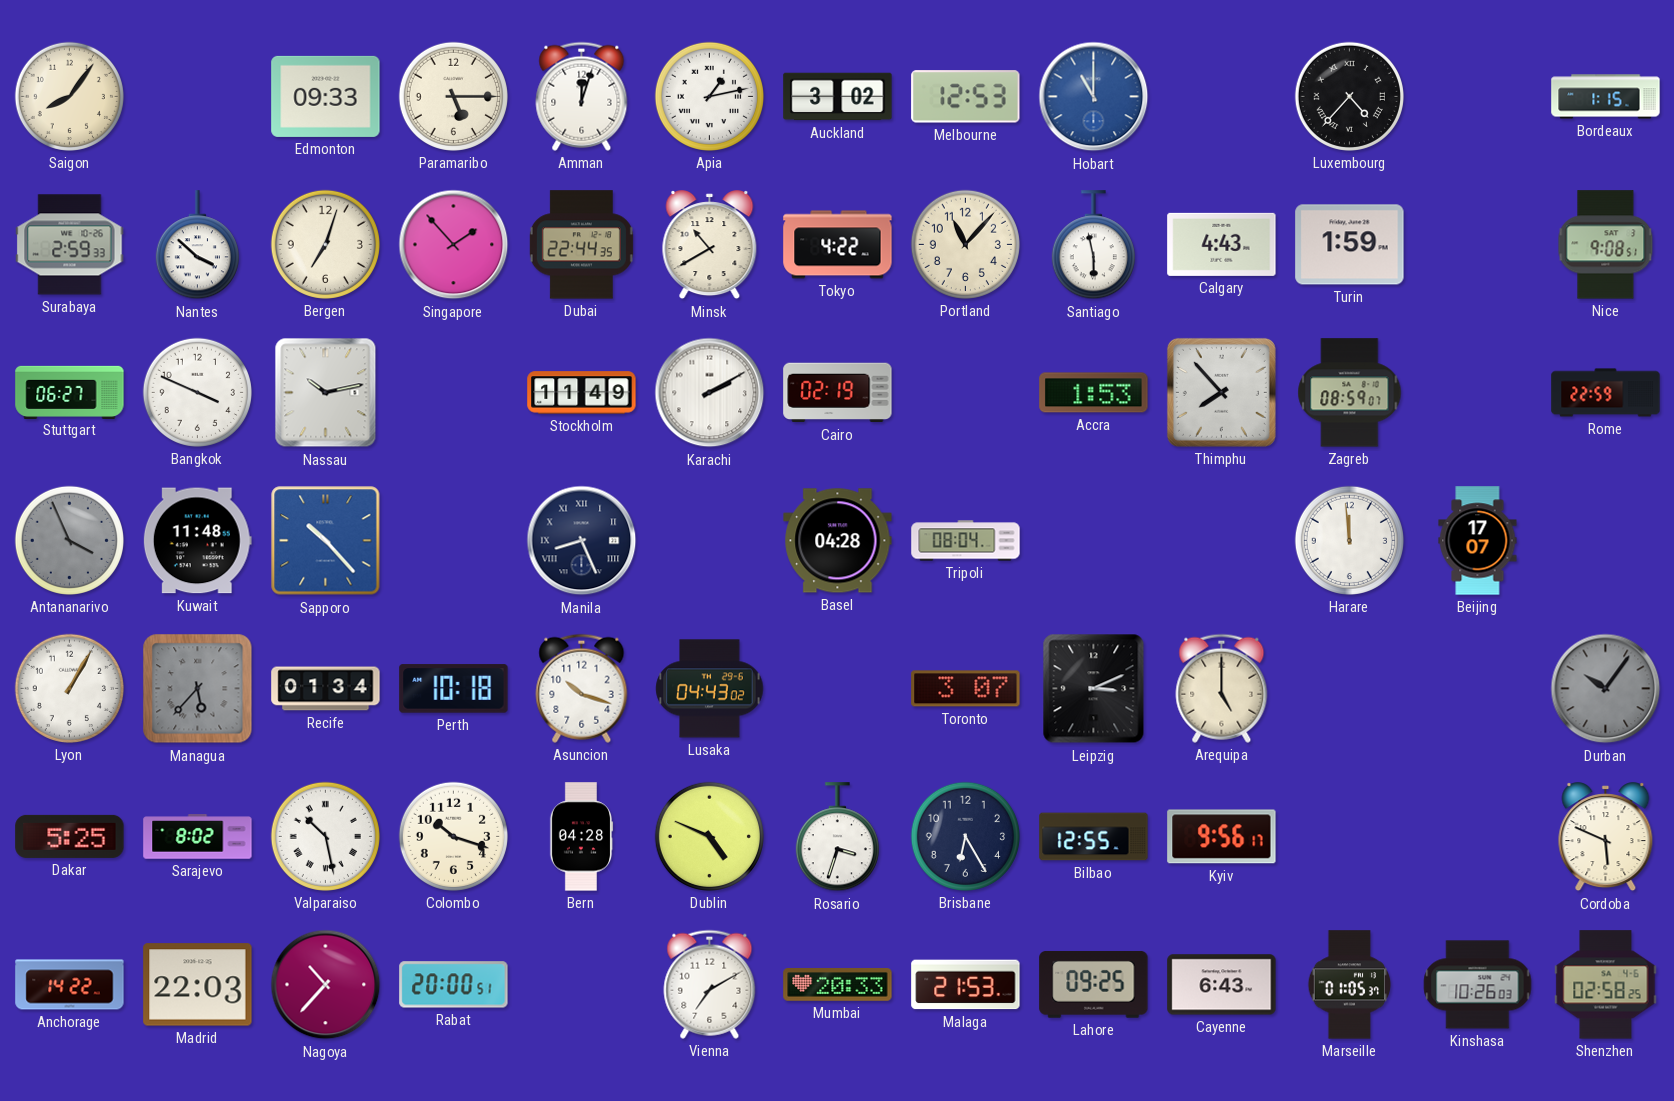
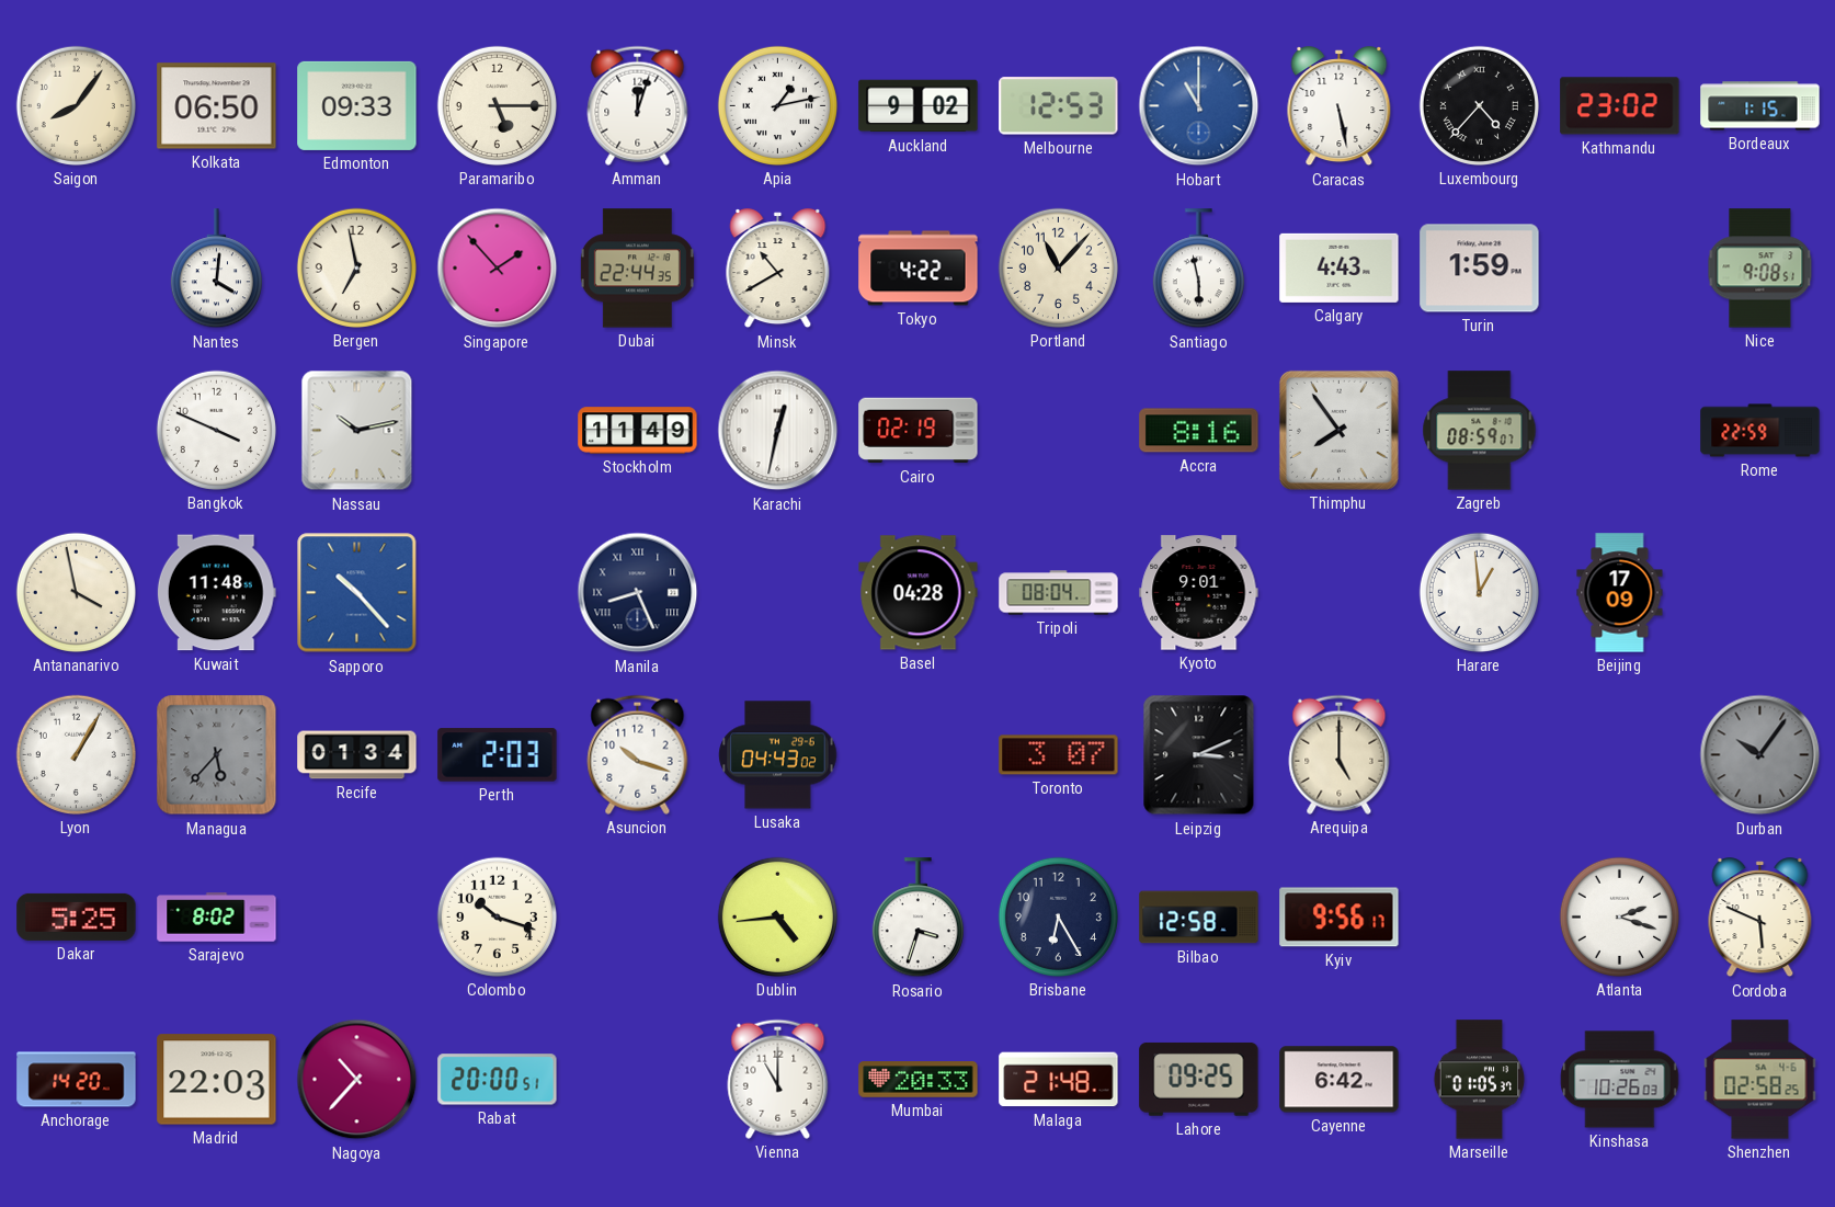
Kolkata: none -> 06:50 (217, 106)
Auckland: 3:02 -> 9:02 (919, 106)
Caracas: none -> 5:28 (1340, 106)
Kathmandu: none -> 23:02 (1620, 106)
Surabaya: 2:59 -> none (70, 245)
Nantes: 3:52 -> 4:01 (216, 269)
Bergen: 7:03 -> 6:58 (356, 267)
Stuttgart: 06:27 -> none (70, 392)
Karachi: 2:10 -> 12:32 (778, 431)
Accra: 1:53 -> 8:16 (1199, 431)
Thimphu: 7:53 -> 7:54 (1338, 430)
Antananarivo: 3:56 -> 3:58 (76, 592)
Antananarivo dial: grey -> cream (76, 592)
Kyoto: none -> 9:01 (1199, 593)
Harare: 11:59 -> 12:59 (1479, 592)
Beijing: 17:07 -> 17:09 (1620, 593)
Perth: 10:18 -> 2:03 (498, 755)
Valparaiso: 10:28 -> none (325, 836)
Bern: 04:28 -> none (581, 837)
Dublin: 4:49 -> 4:44 (777, 916)
Bilbao: 12:55 -> 12:58 (1199, 918)
Atlanta: none -> 2:18 (1619, 916)
Anchorage: 14:22 -> 14:20 (77, 1080)
Vienna: 7:10 -> 11:00 (778, 1079)
Malaga: 21:53 -> 21:48 (1059, 1080)
Cayenne: 6:43 -> 6:42 (1340, 1080)
